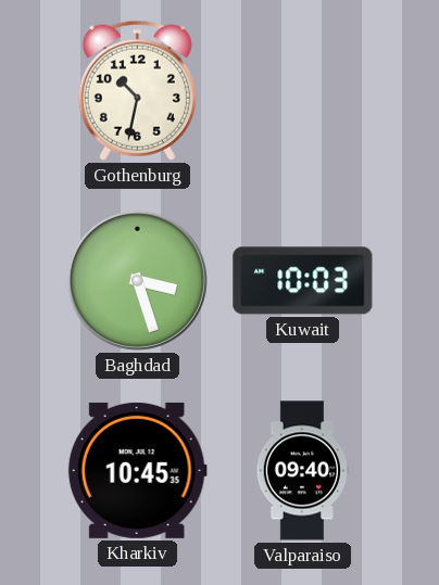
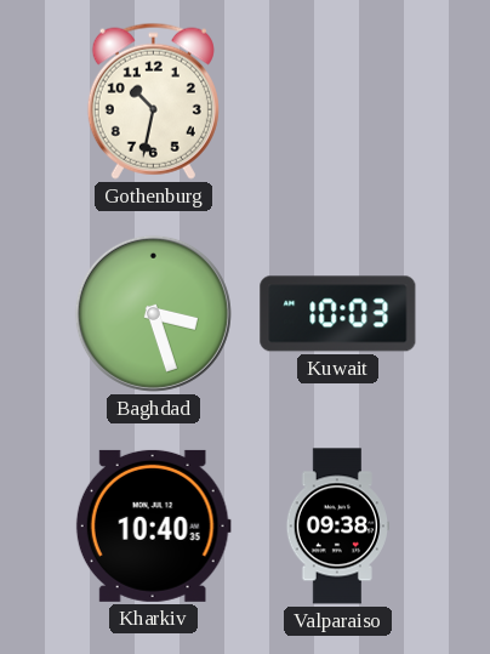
Kharkiv: 10:45 -> 10:40 (153, 525)
Valparaiso: 09:40 -> 09:38 (337, 527)
